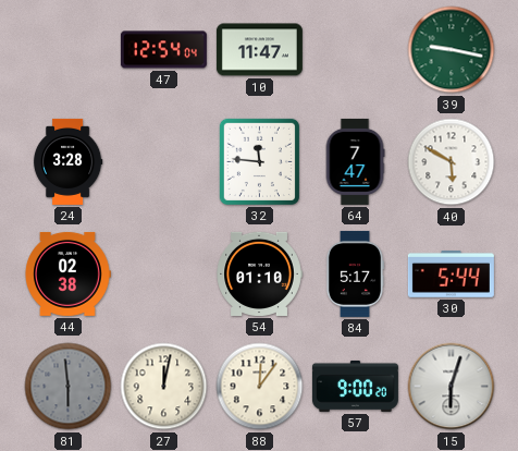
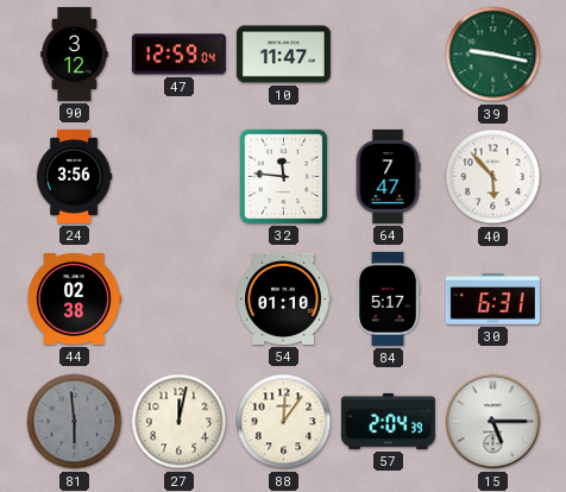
90: none -> 3:12 (75, 53)
47: 12:54 -> 12:59 (178, 55)
24: 3:28 -> 3:56 (74, 176)
40: 5:50 -> 5:53 (493, 177)
30: 5:44 -> 6:31 (492, 298)
57: 9:00 -> 2:04 (388, 421)
15: 6:03 -> 5:15 (493, 422)
